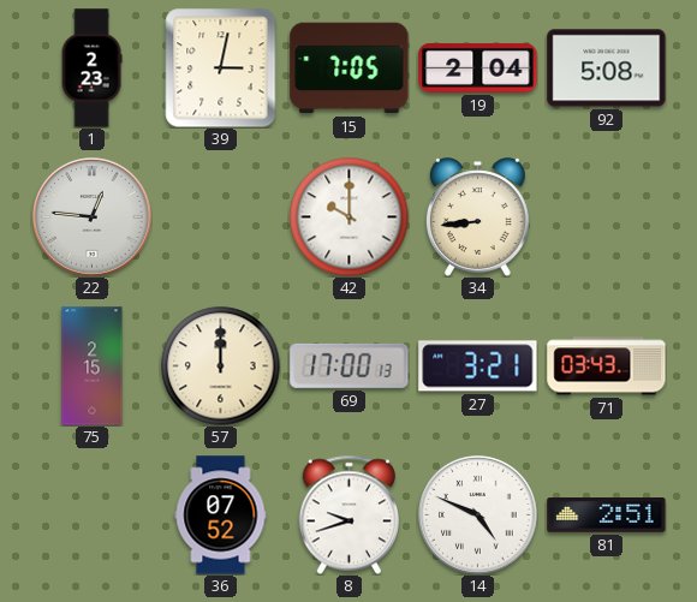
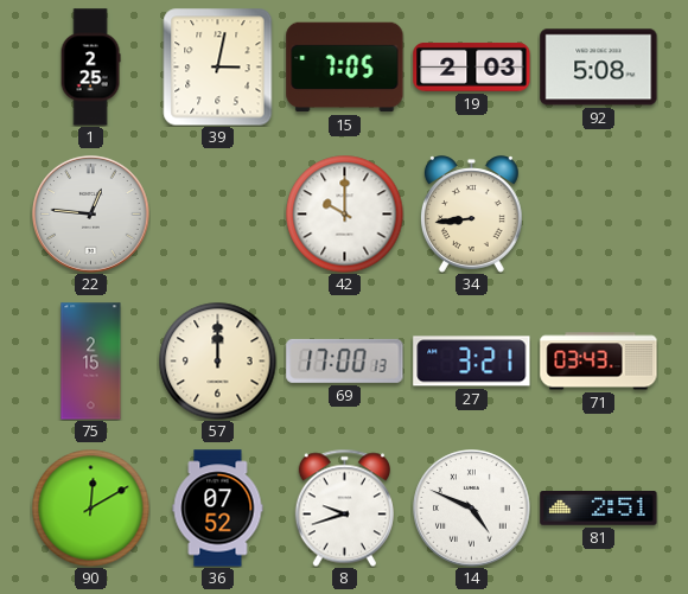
1: 2:23 -> 2:25 (90, 68)
19: 2:04 -> 2:03 (472, 66)
90: none -> 12:10 (91, 509)
